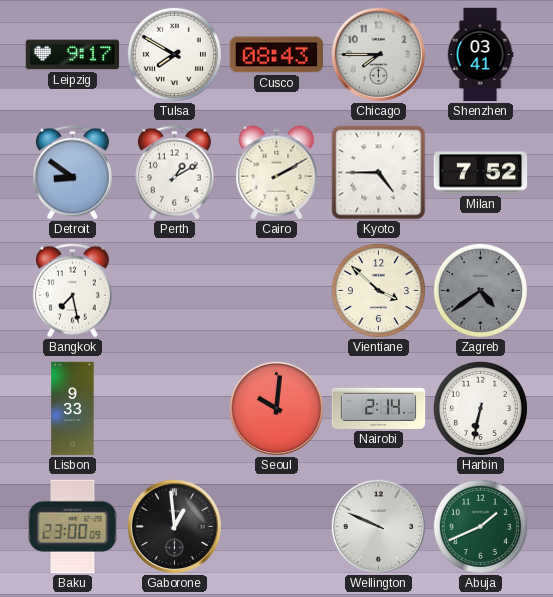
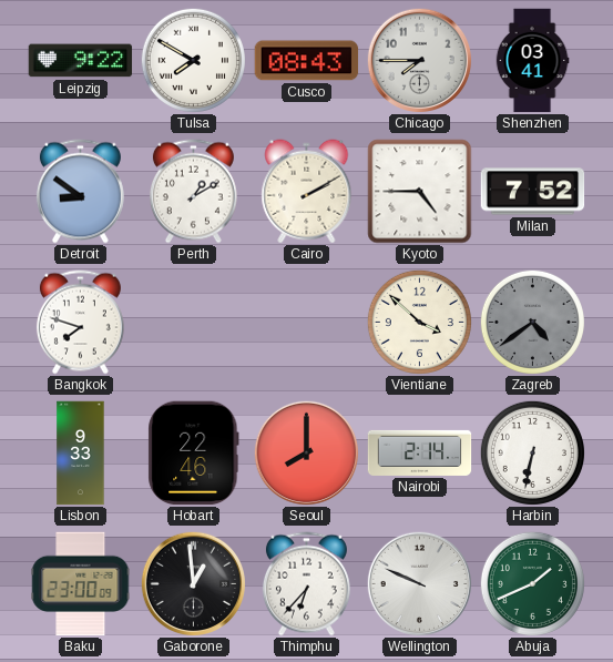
Leipzig: 9:17 -> 9:22 (81, 61)
Bangkok: 7:28 -> 7:48 (80, 323)
Hobart: none -> 22:46 (194, 454)
Seoul: 10:01 -> 8:00 (306, 452)
Thimphu: none -> 6:37 (306, 584)
